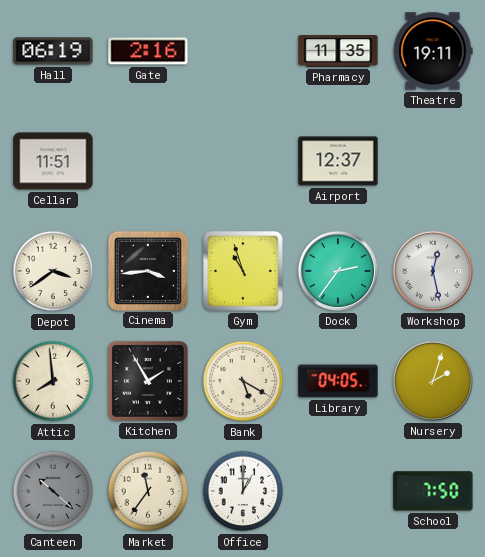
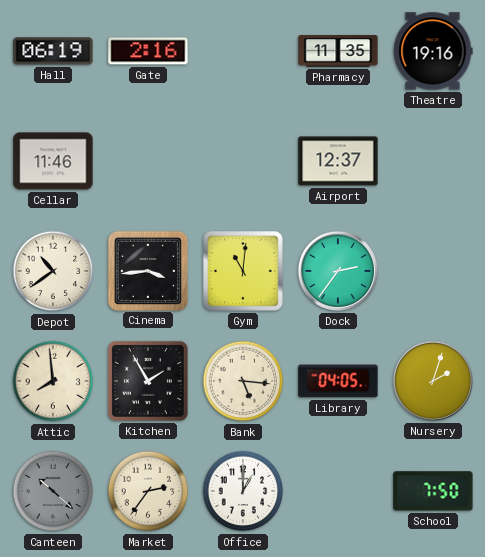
Theatre: 19:11 -> 19:16 (433, 51)
Cellar: 11:51 -> 11:46 (53, 161)
Depot: 3:39 -> 10:39 (53, 271)
Gym: 10:57 -> 11:01 (243, 271)
Workshop: 12:28 -> none (433, 271)
Bank: 5:20 -> 5:16 (243, 381)
Market: 11:36 -> 2:36 (148, 491)
